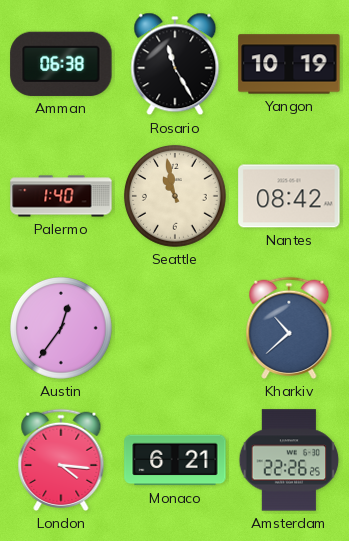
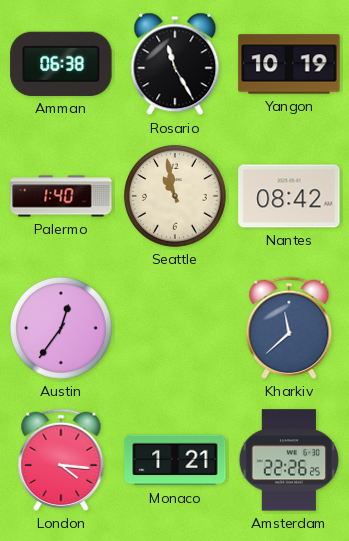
Kharkiv: 10:38 -> 11:38 (289, 328)
Monaco: 6:21 -> 1:21 (175, 460)
